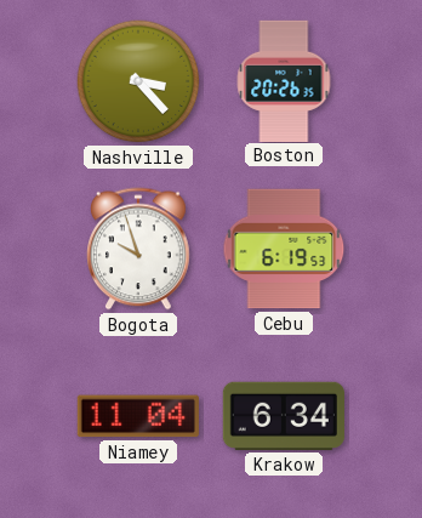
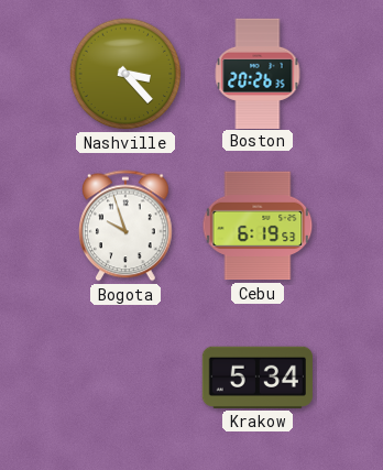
Niamey: 11:04 -> none (138, 416)
Krakow: 6:34 -> 5:34 (258, 378)
